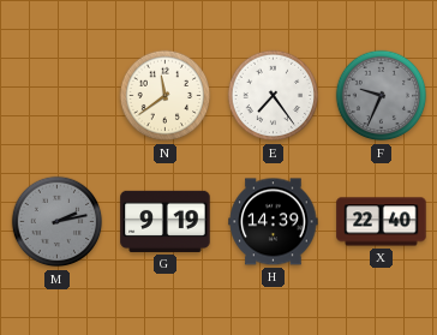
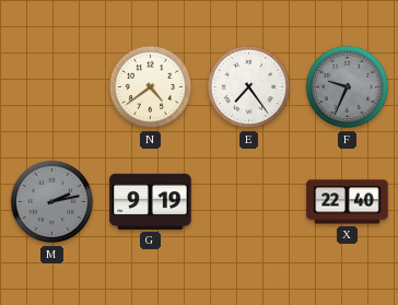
N: 11:39 -> 4:39 (151, 87)
H: 14:39 -> none (274, 222)
